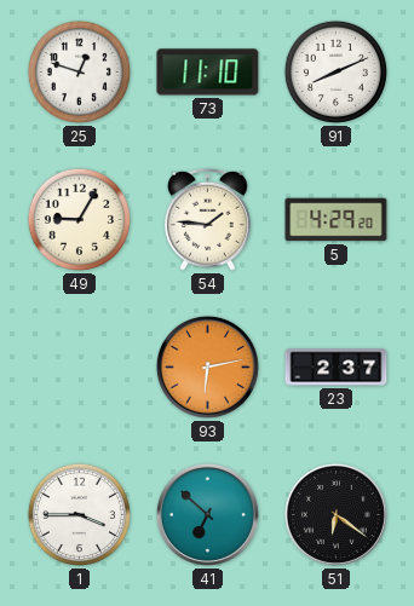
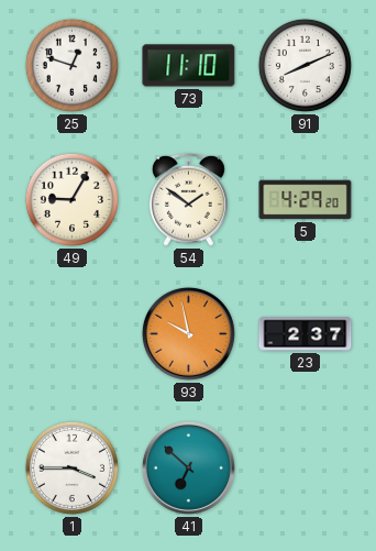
54: 1:46 -> 1:51 (188, 199)
93: 6:13 -> 9:58 (188, 333)
51: 6:21 -> none (335, 514)
